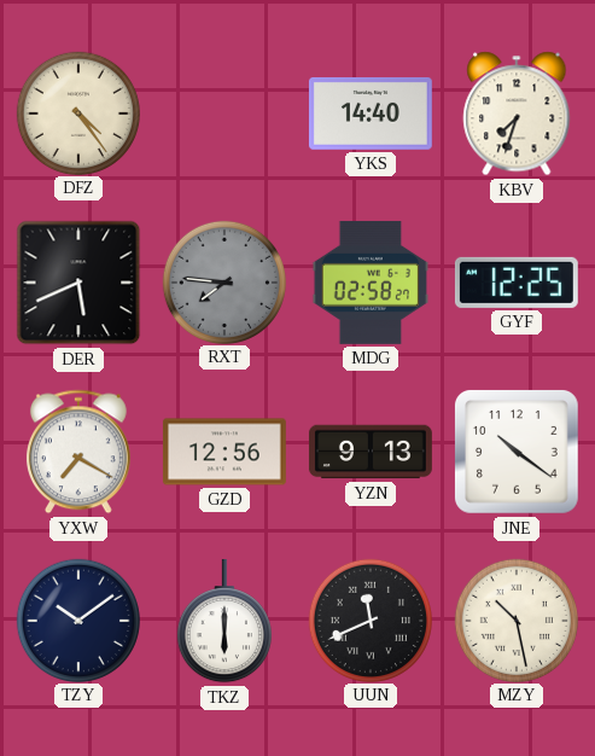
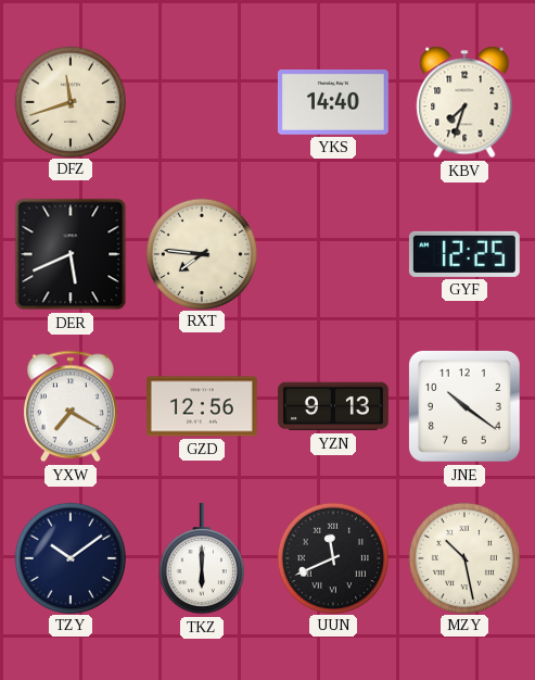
DFZ: 4:24 -> 11:42 (69, 101)
RXT dial: grey -> cream (201, 253)
MDG: 02:58 -> none (371, 283)
